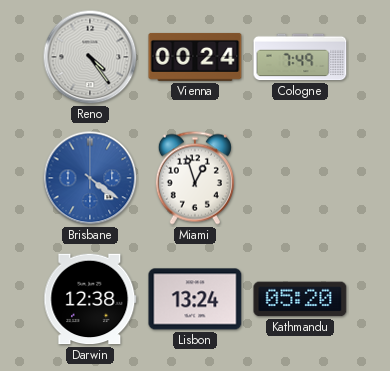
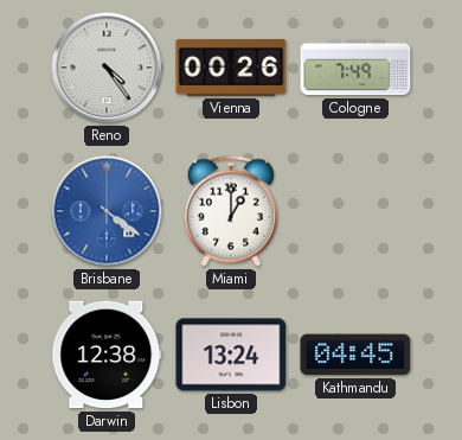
Vienna: 00:24 -> 00:26 (231, 68)
Miami: 12:57 -> 1:00 (231, 211)
Kathmandu: 05:20 -> 04:45 (355, 355)
